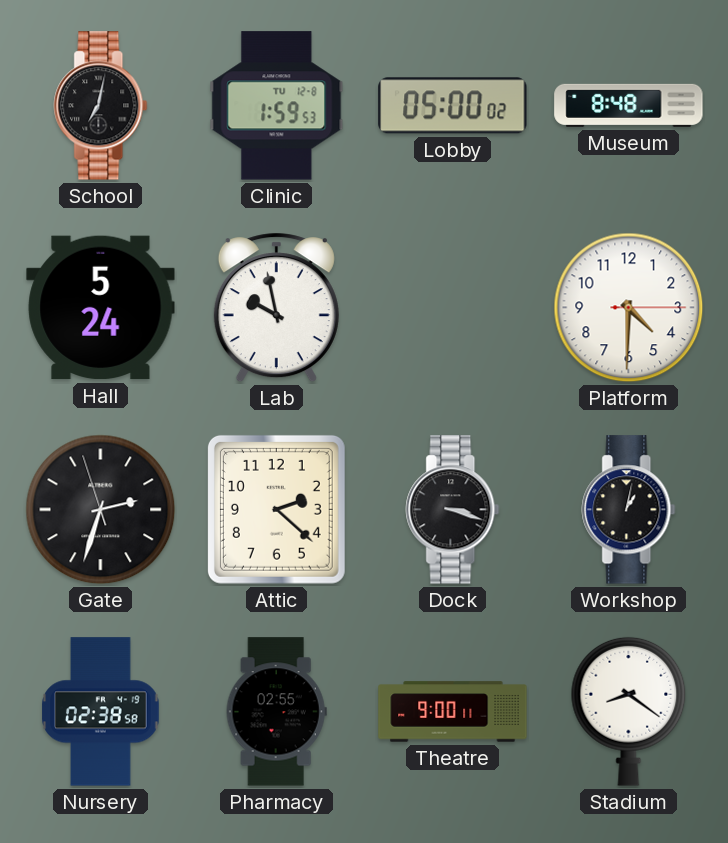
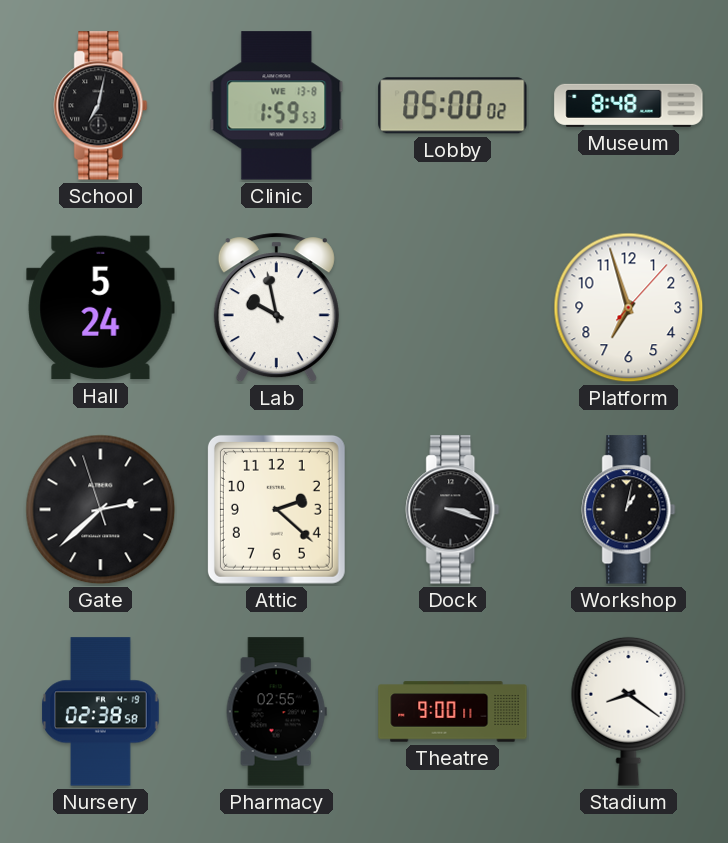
Clinic date: TU 12-8 -> WE 13-8 (277, 106)
Platform: 4:30 -> 6:57 (629, 308)
Gate: 2:32 -> 2:37 (101, 510)
